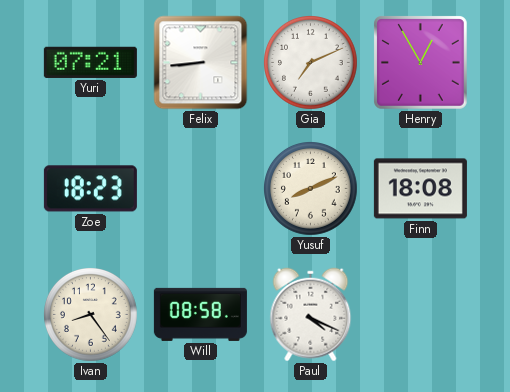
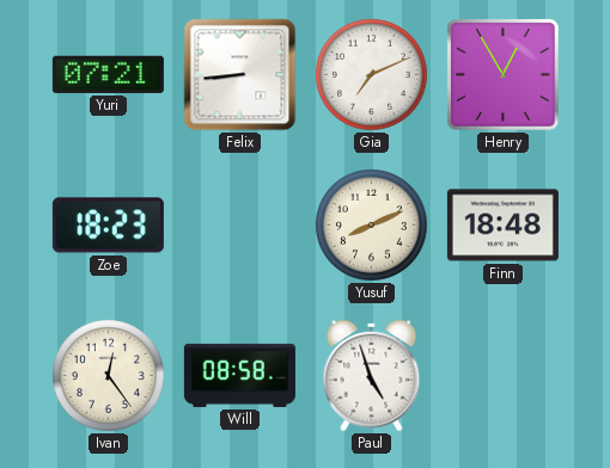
Finn: 18:08 -> 18:48 (502, 226)
Ivan: 8:24 -> 12:24 (109, 376)
Paul: 4:19 -> 4:57 (372, 376)
